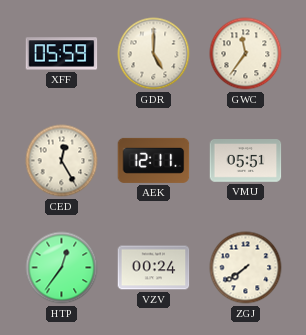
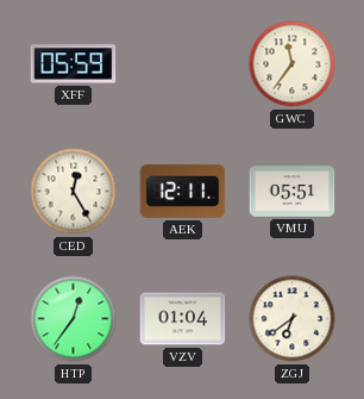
GDR: 5:00 -> none (154, 54)
VZV: 00:24 -> 01:04 (183, 319)
ZGJ: 7:39 -> 6:39 (293, 319)
